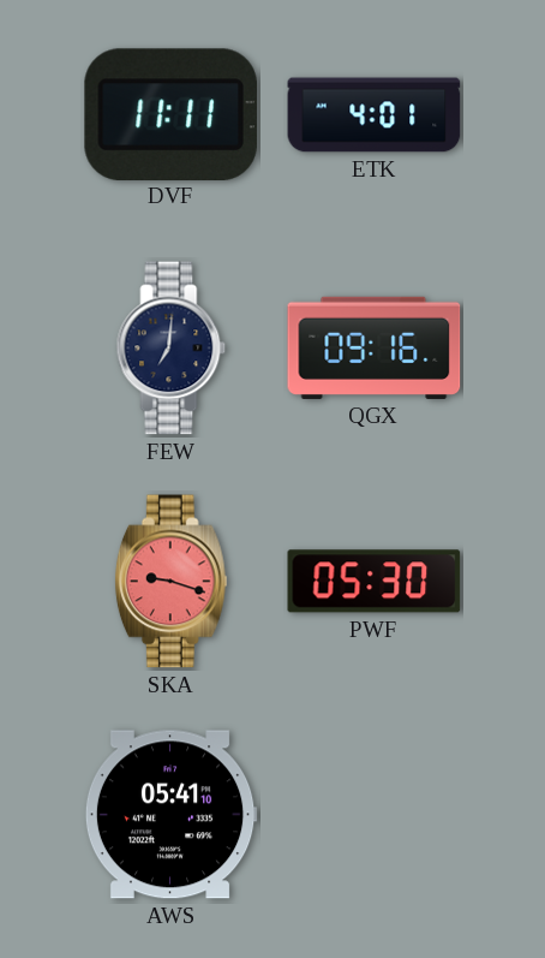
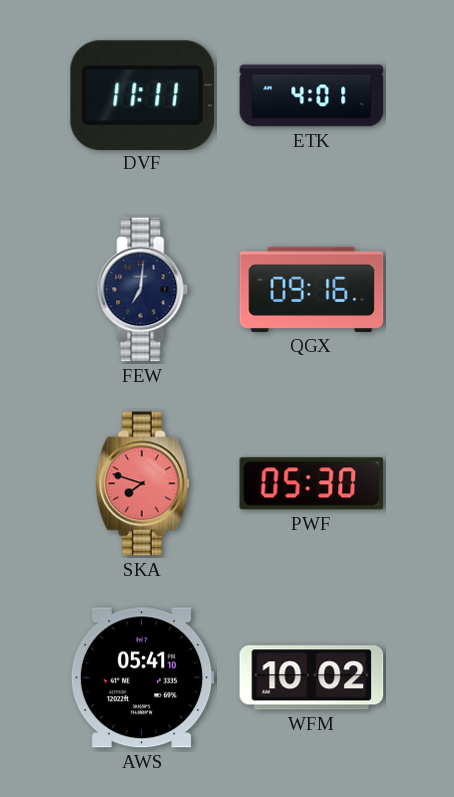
SKA: 9:18 -> 7:48 (142, 484)
WFM: none -> 10:02 (312, 678)
